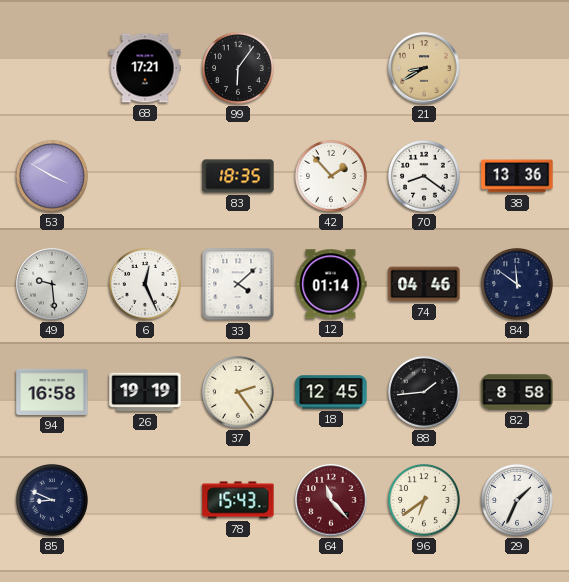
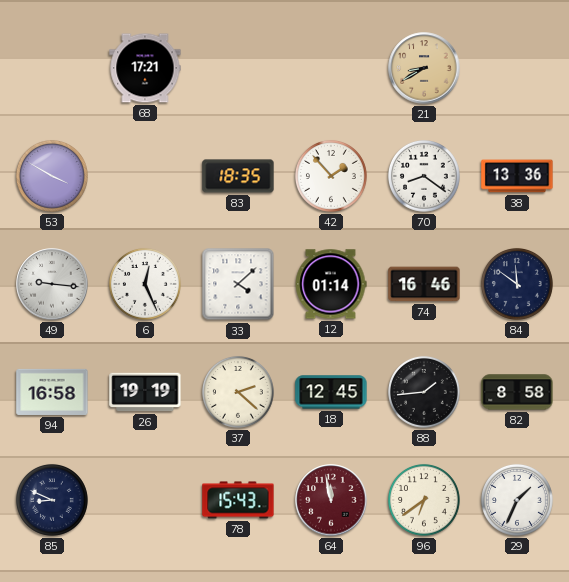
99: 6:06 -> none (238, 68)
49: 9:29 -> 9:16 (52, 284)
74: 04:46 -> 16:46 (424, 284)
37: 2:24 -> 2:22 (238, 392)
64: 11:23 -> 11:58 (331, 500)
